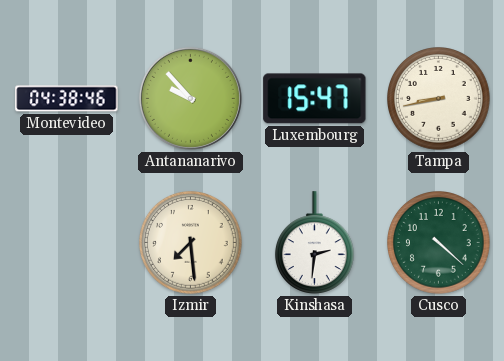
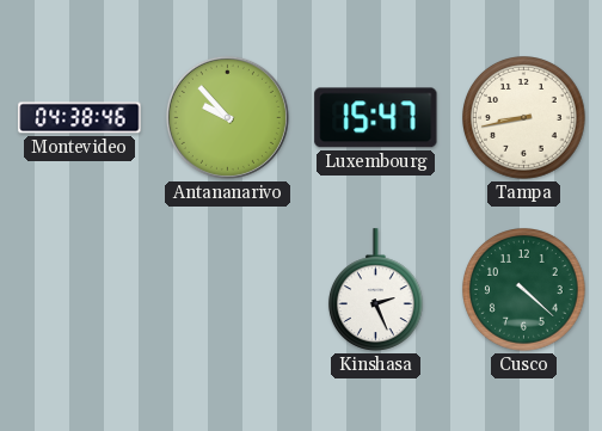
Izmir: 7:29 -> none (191, 243)
Kinshasa: 2:31 -> 2:26 (375, 290)
